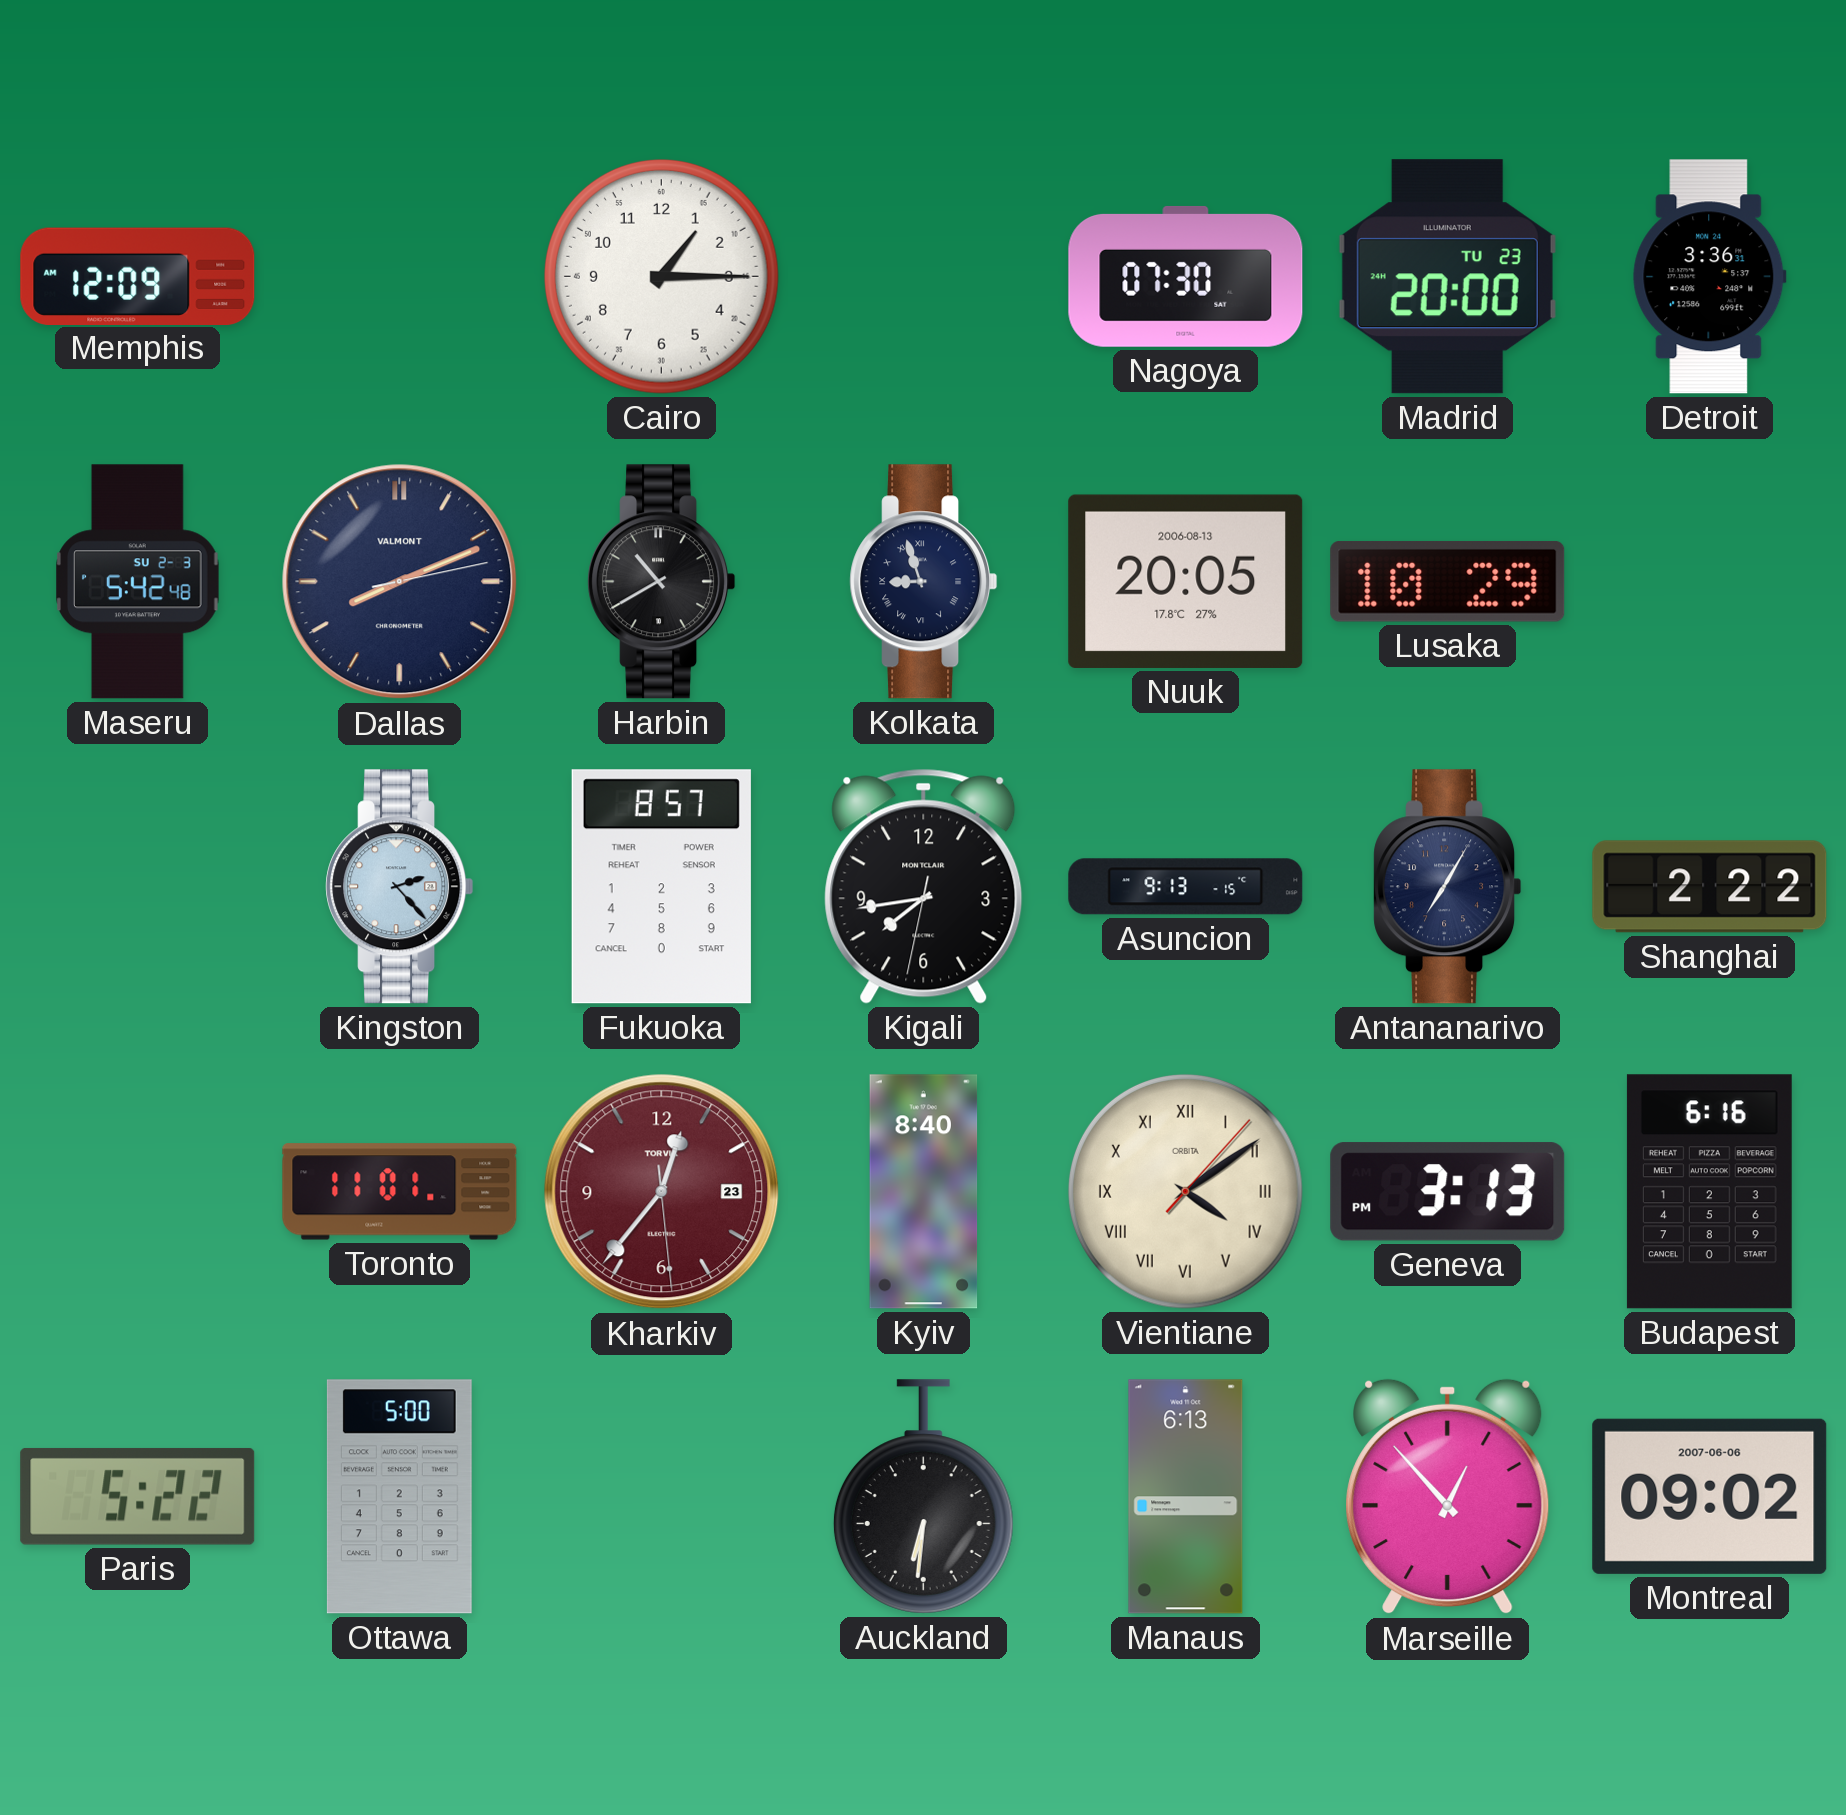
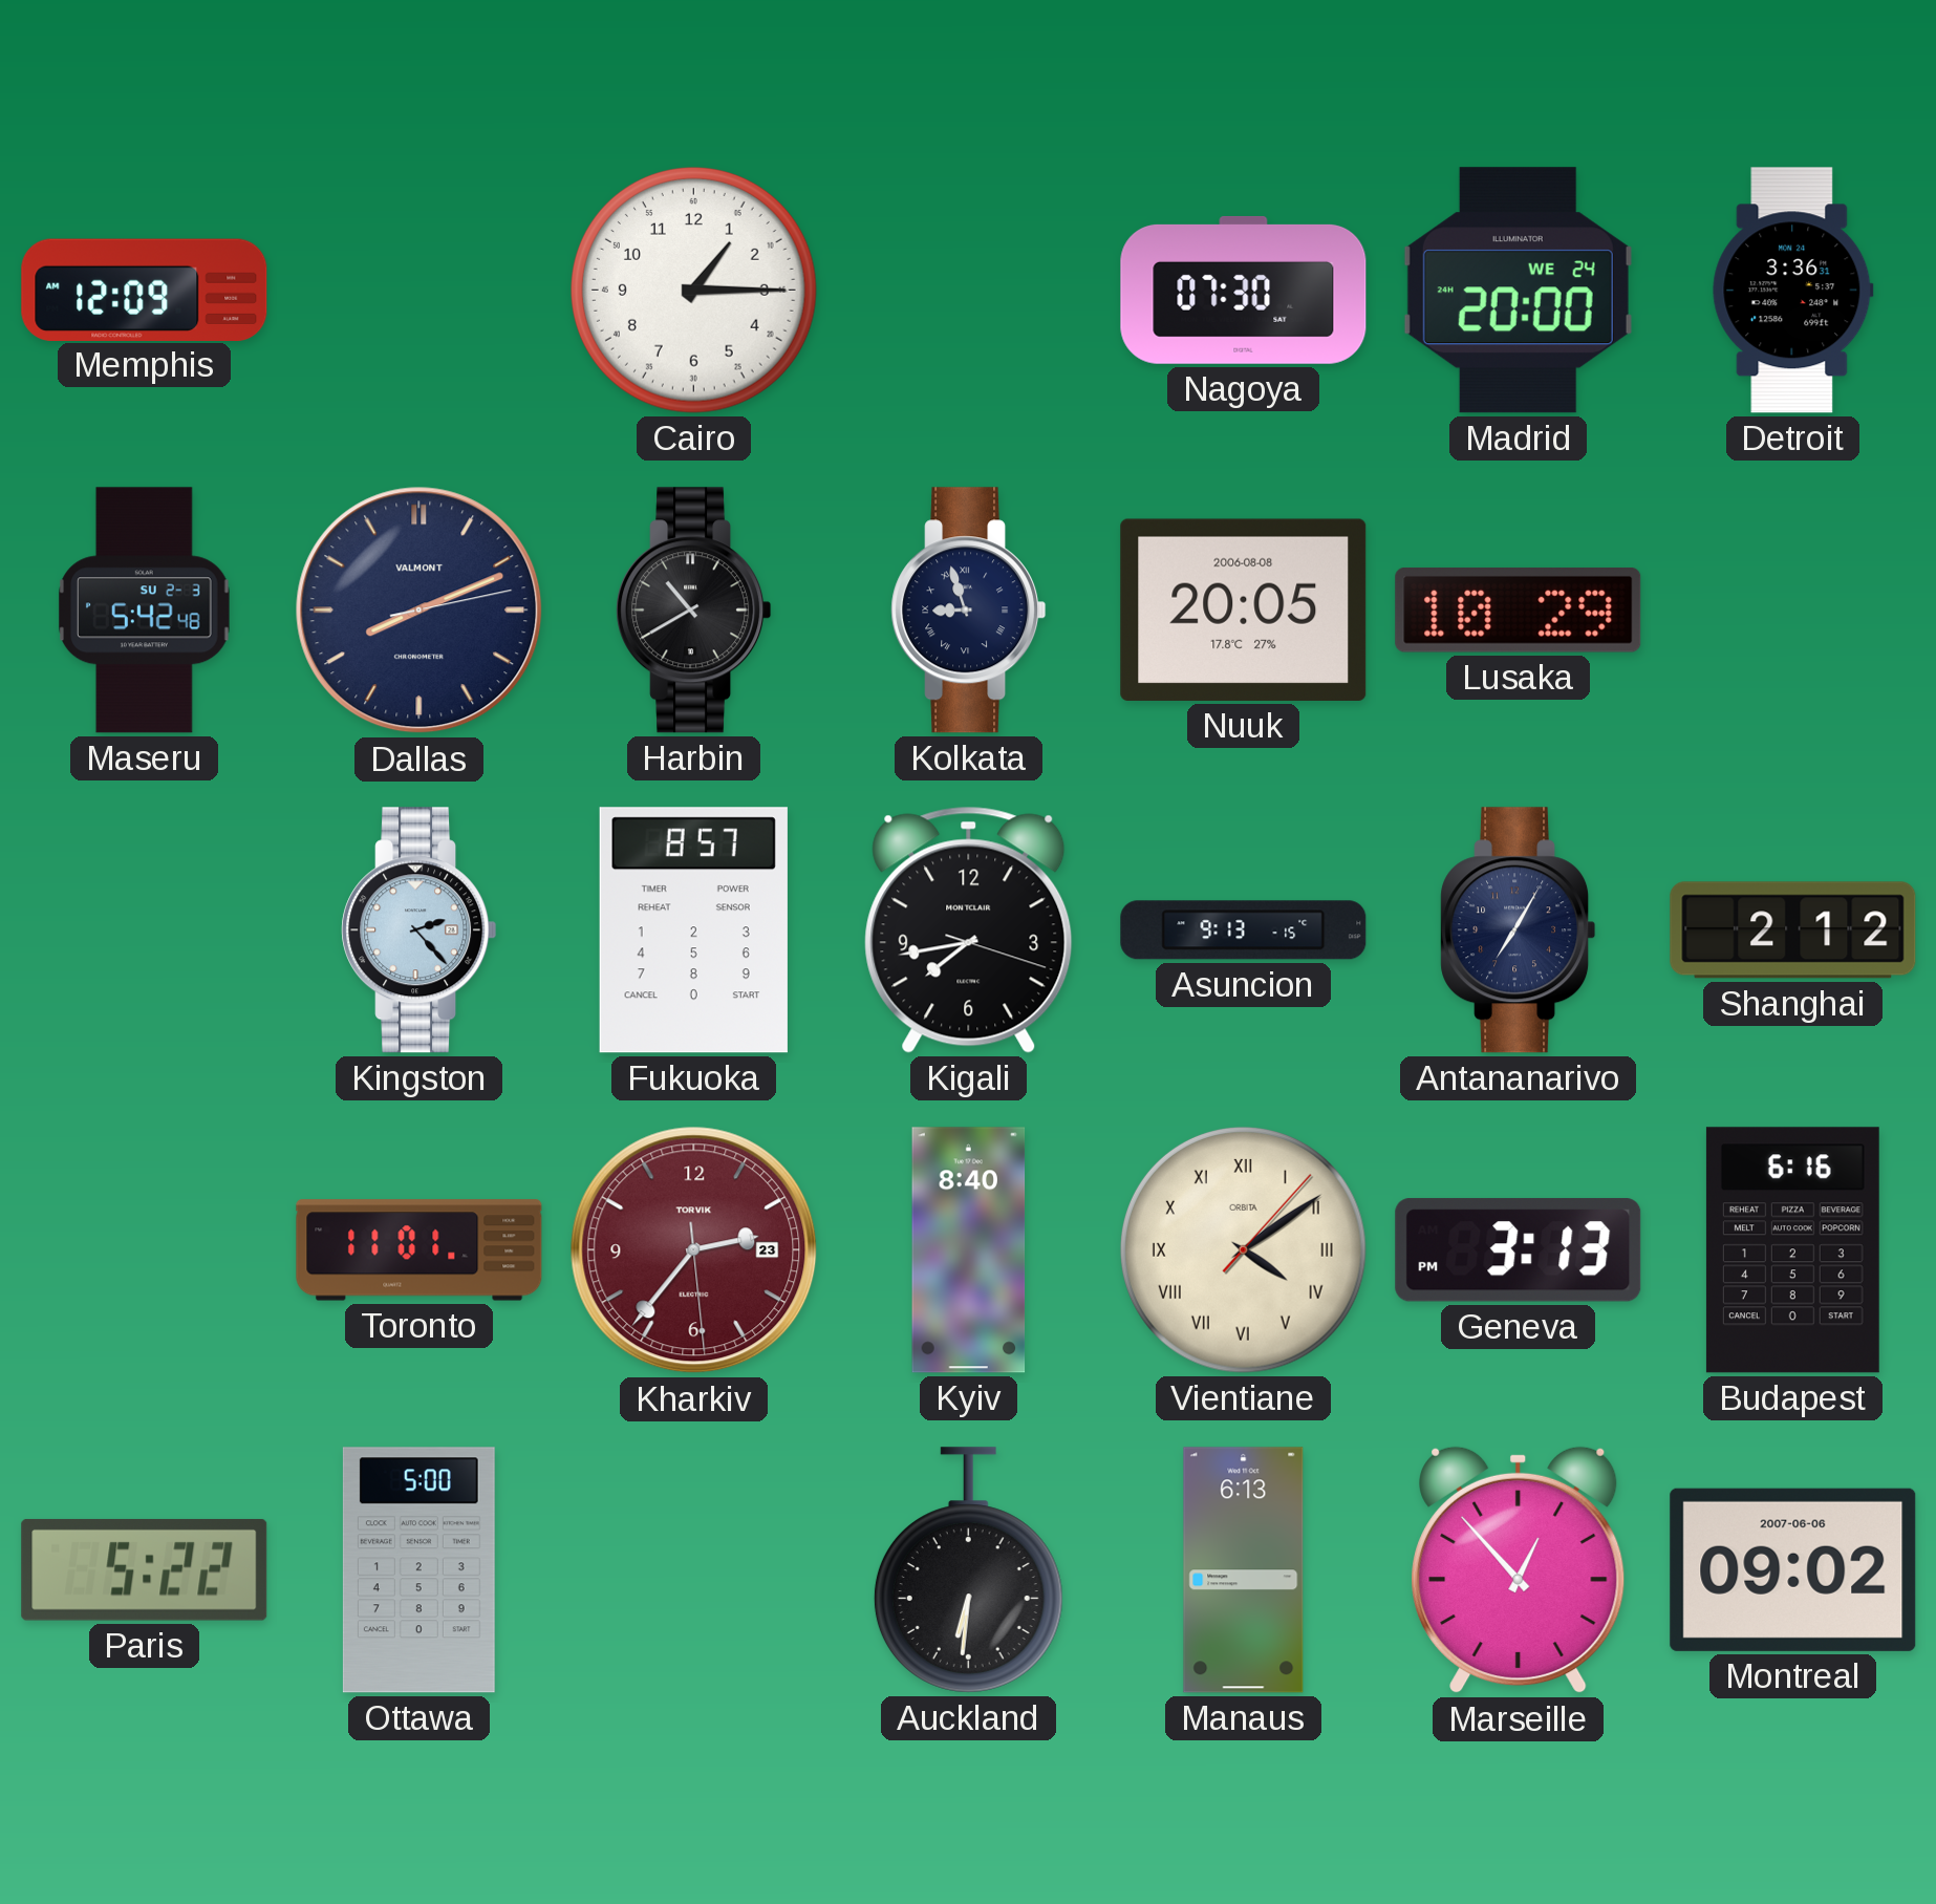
Madrid date: TU 23 -> WE 24 (1518, 291)
Nuuk date: 2006-08-13 -> 2006-08-08 (1244, 609)
Kigali: 7:43:32 -> 7:43:18 (969, 929)
Shanghai: 2:22 -> 2:12 (1793, 930)
Kharkiv: 12:36 -> 2:36 (694, 1250)
